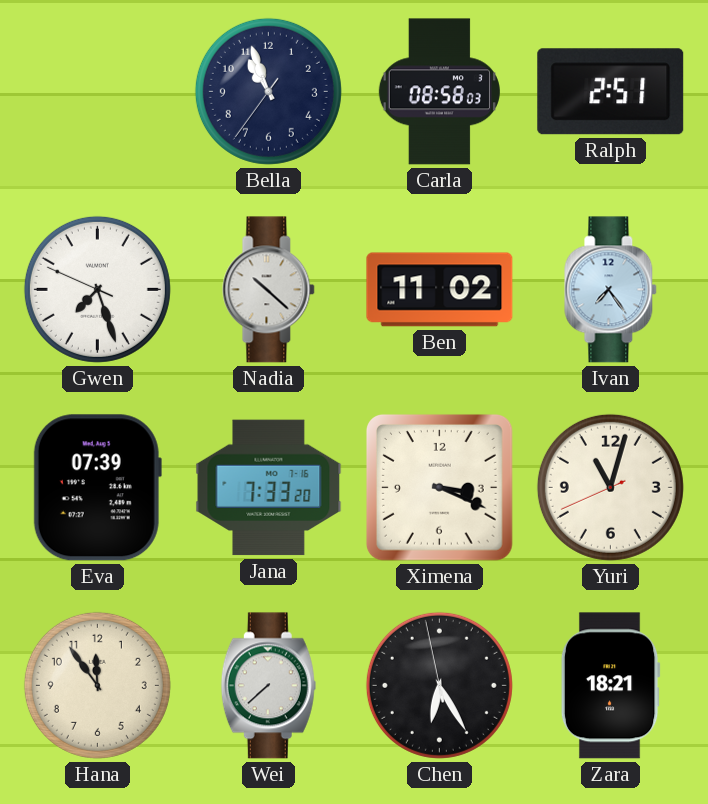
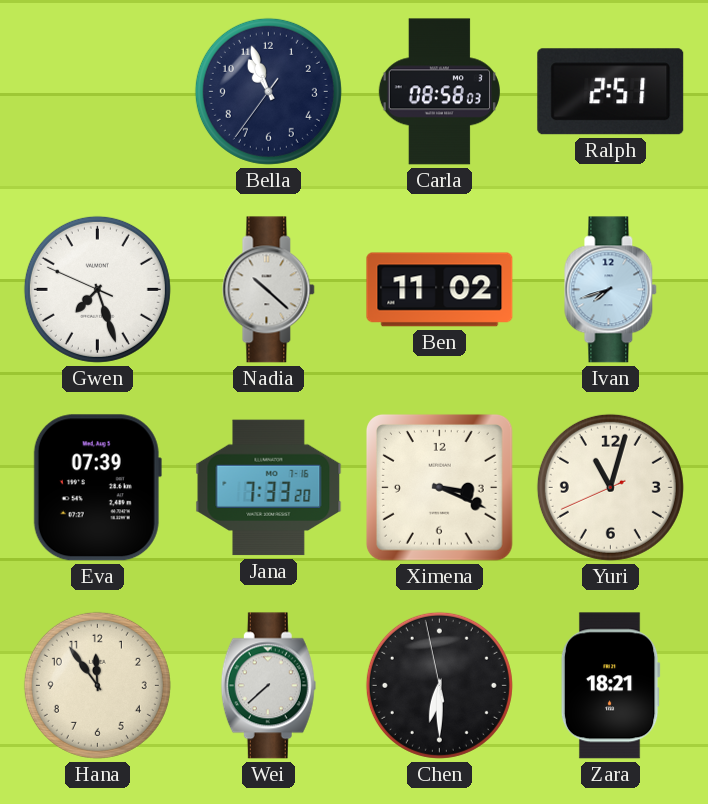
Ivan: 7:24 -> 7:42 (611, 290)
Chen: 6:24 -> 6:29 (439, 685)
